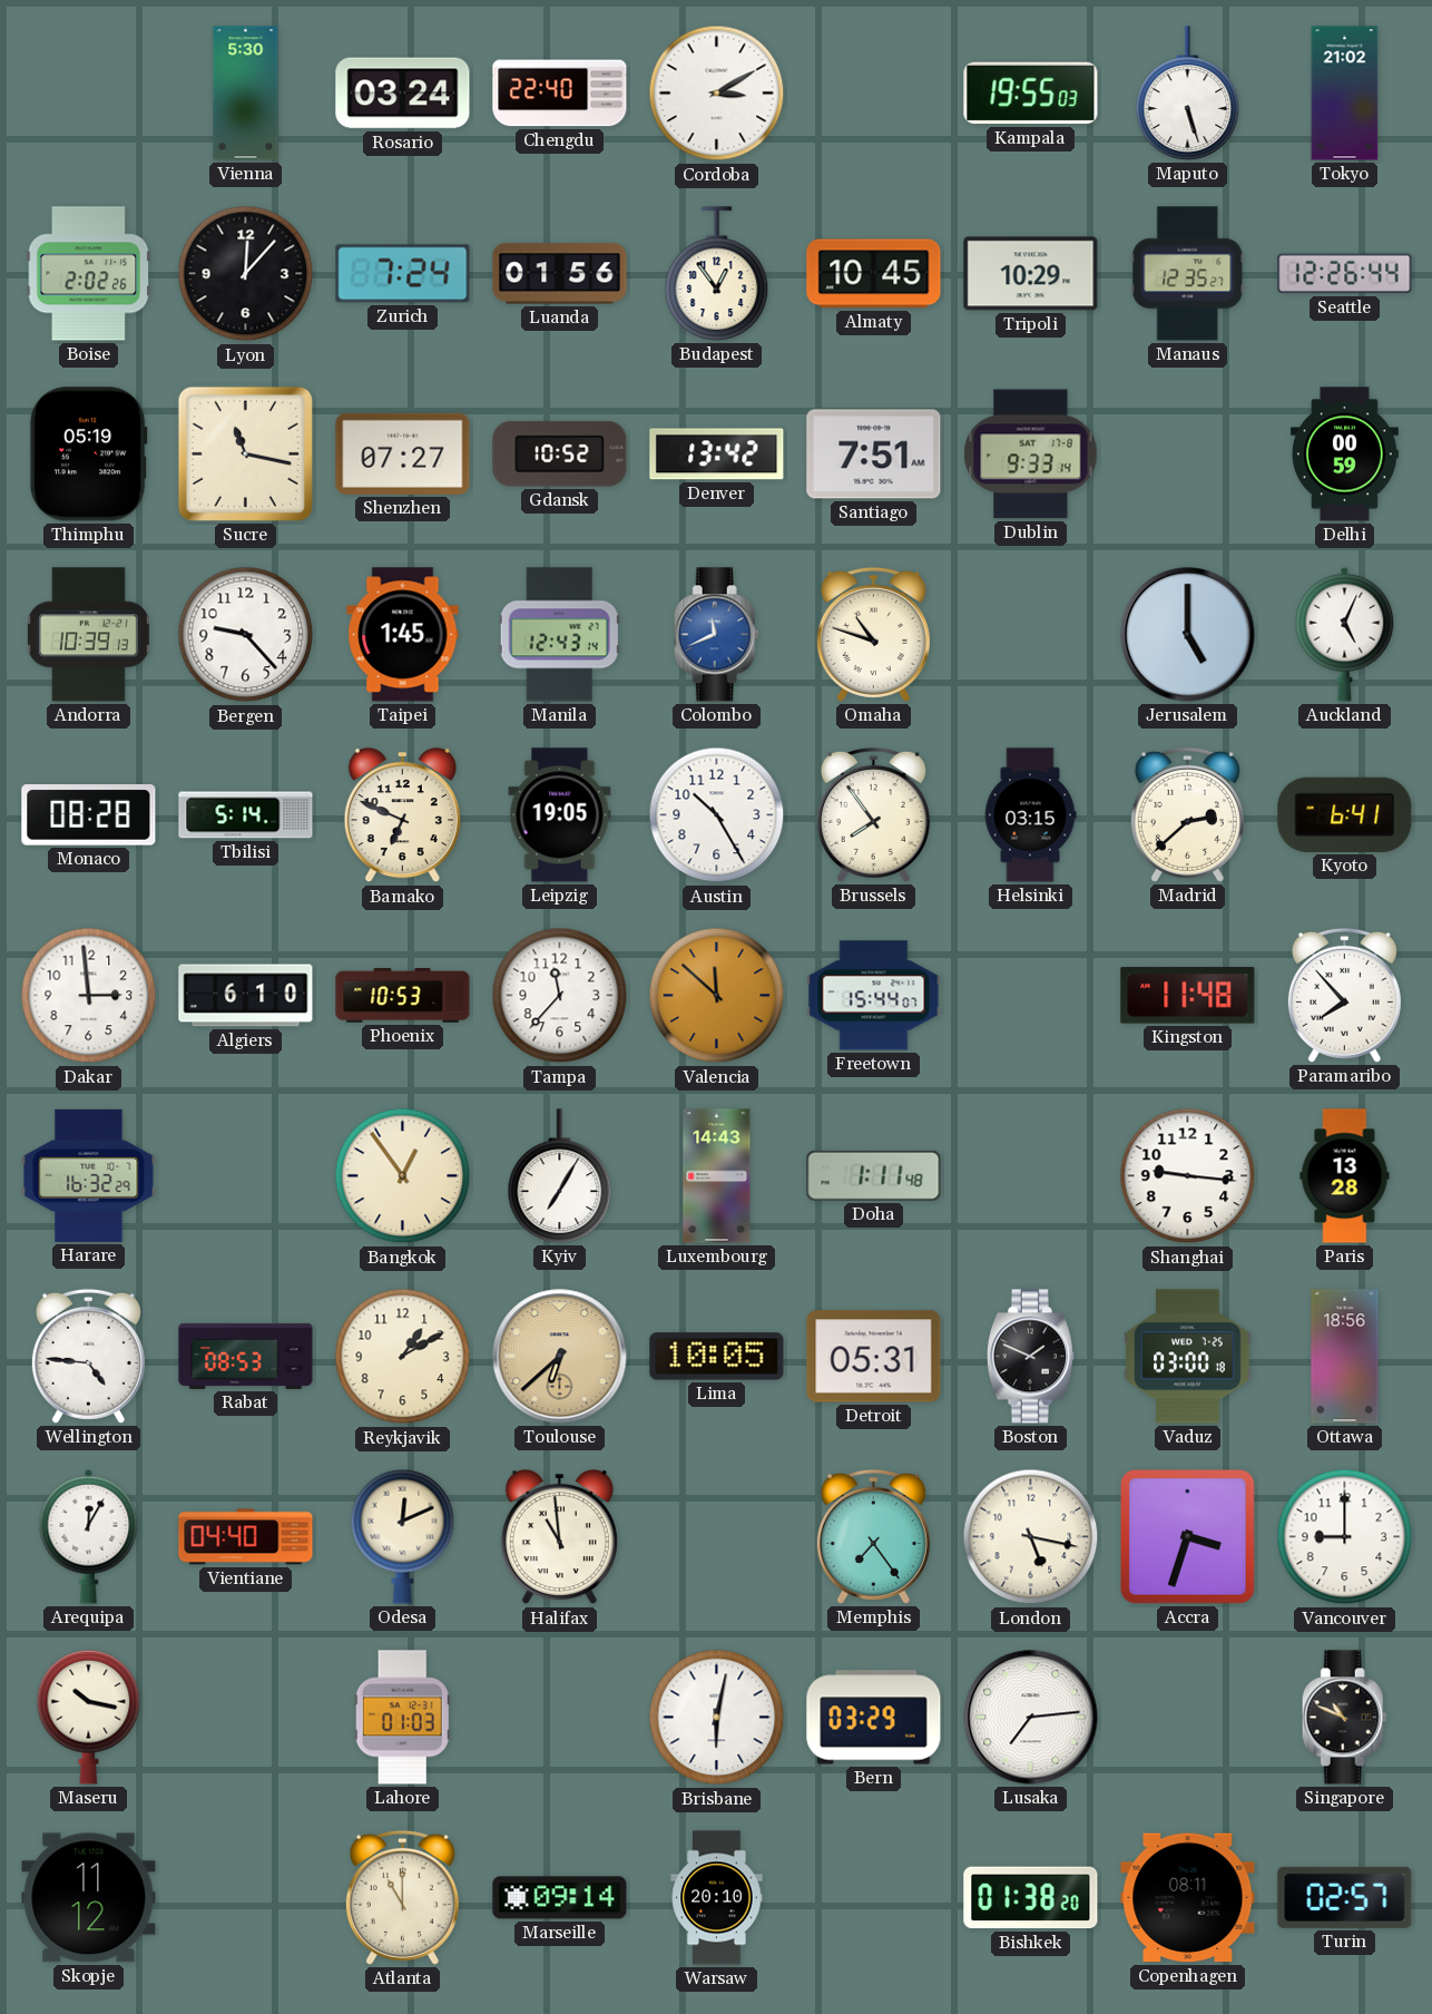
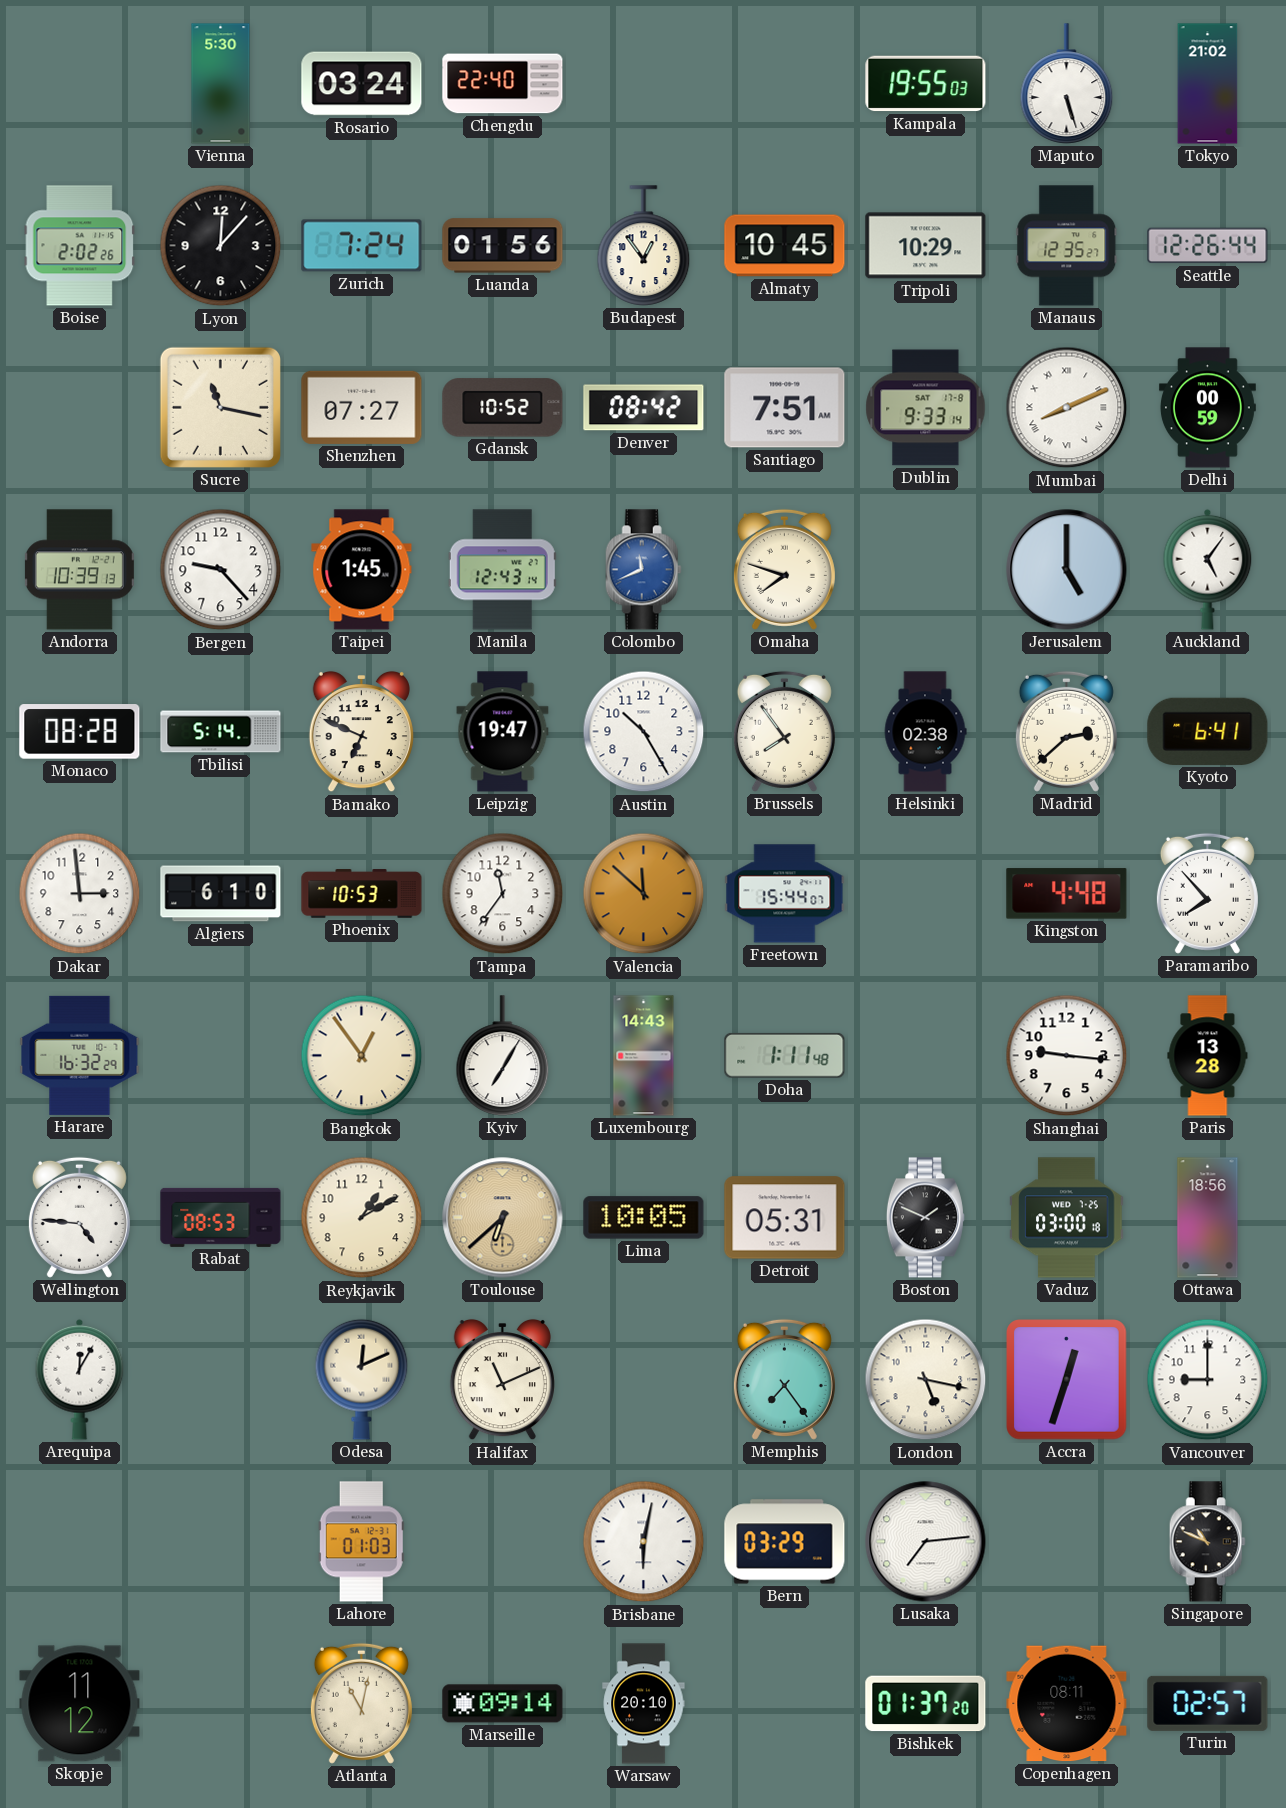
Cordoba: 3:10 -> none (717, 94)
Thimphu: 05:19 -> none (88, 454)
Denver: 13:42 -> 08:42 (644, 408)
Mumbai: none -> 8:11 (1067, 408)
Omaha: 10:48 -> 7:48 (784, 569)
Auckland: 5:04 -> 5:06 (1208, 569)
Leipzig: 19:05 -> 19:47 (503, 732)
Helsinki: 03:15 -> 02:38 (925, 732)
Tampa: 11:37 -> 11:36 (503, 894)
Kingston: 11:48 -> 4:48 (1067, 894)
Vientiane: 04:40 -> none (246, 1537)
Halifax: 10:59 -> 11:11 (502, 1380)
Accra: 3:33 -> 12:33 (1067, 1380)
Maseru: 10:17 -> none (89, 1717)
Atlanta: 11:00 -> 11:02 (361, 1703)
Bishkek: 01:38 -> 01:37 (926, 1704)
